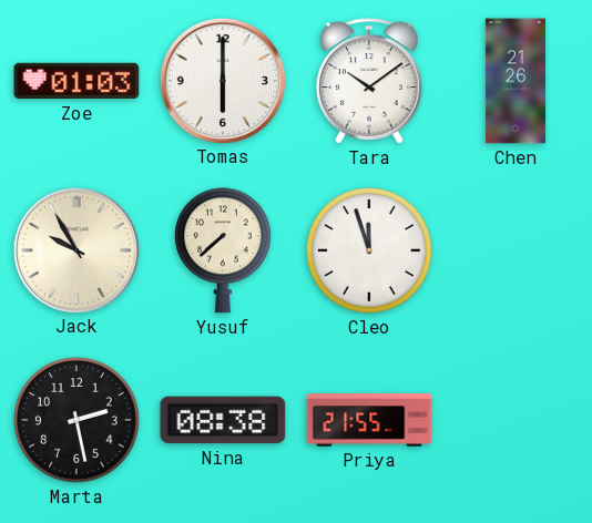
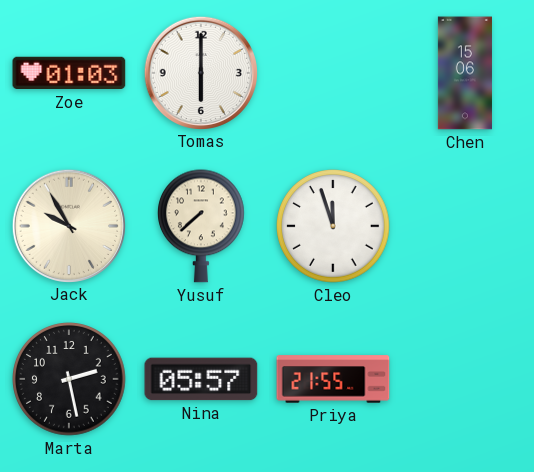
Tara: 10:09 -> none (369, 81)
Chen: 21:26 -> 15:06 (465, 73)
Nina: 08:38 -> 05:57 (201, 379)
